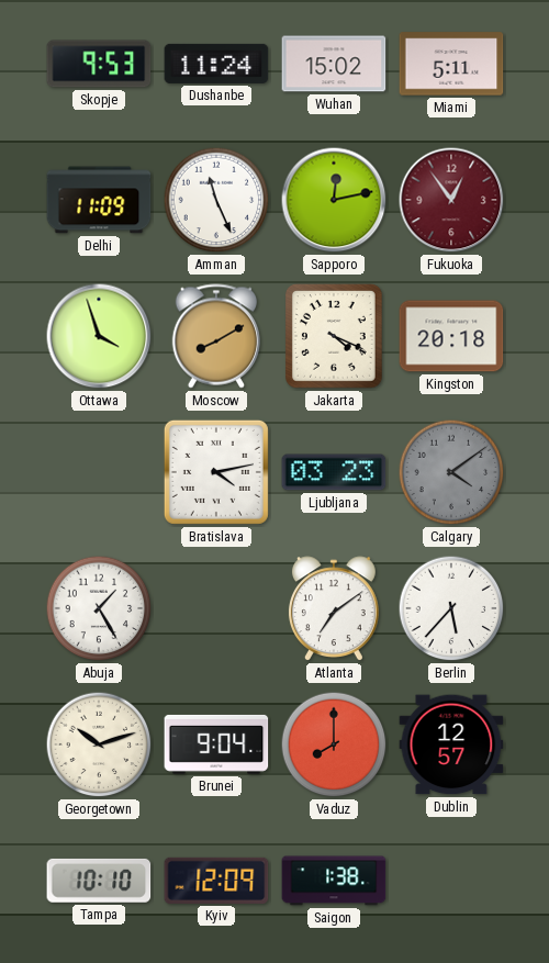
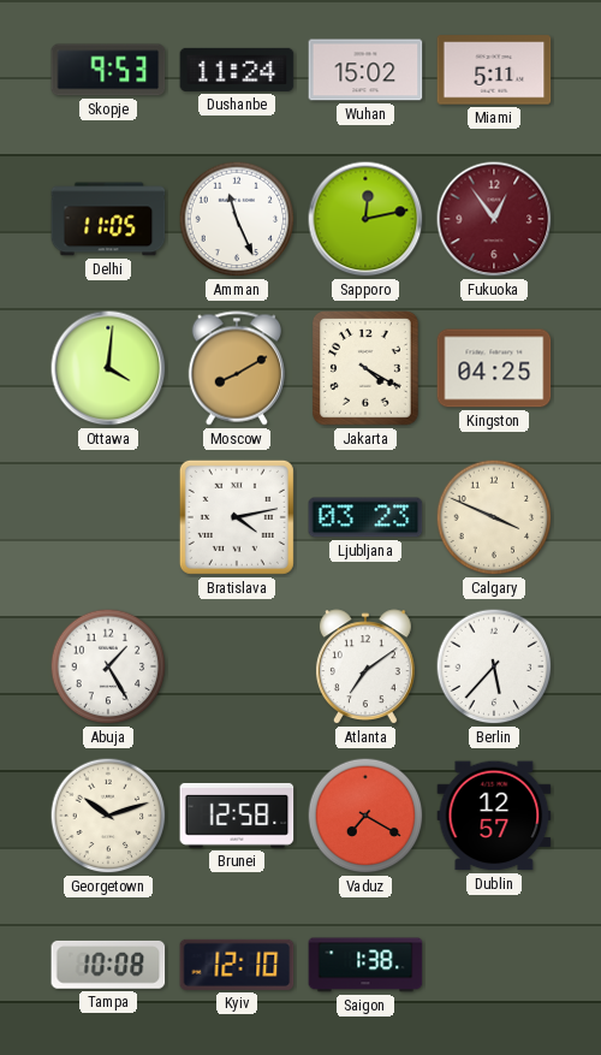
Delhi: 11:09 -> 11:05 (108, 219)
Ottawa: 3:57 -> 4:01 (108, 368)
Jakarta: 4:19 -> 4:20 (365, 369)
Kingston: 20:18 -> 04:25 (494, 368)
Calgary: 4:09 -> 3:49 (494, 517)
Calgary dial: grey -> cream (494, 517)
Brunei: 9:04 -> 12:58 (237, 816)
Vaduz: 8:00 -> 7:20 (365, 816)
Tampa: 10:10 -> 10:08 (108, 965)
Kyiv: 12:09 -> 12:10 (237, 965)
